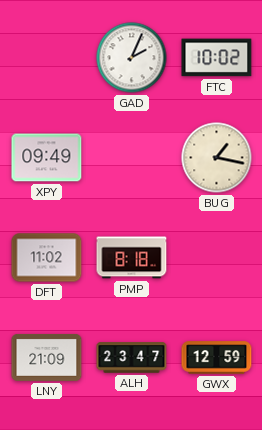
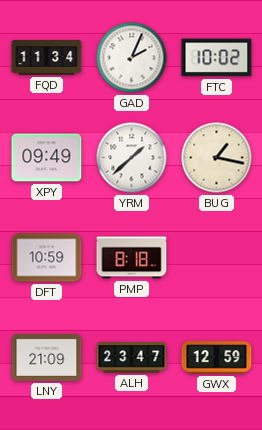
FQD: none -> 11:34 (47, 58)
YRM: none -> 1:38 (132, 158)
DFT: 11:02 -> 10:59 (47, 258)
